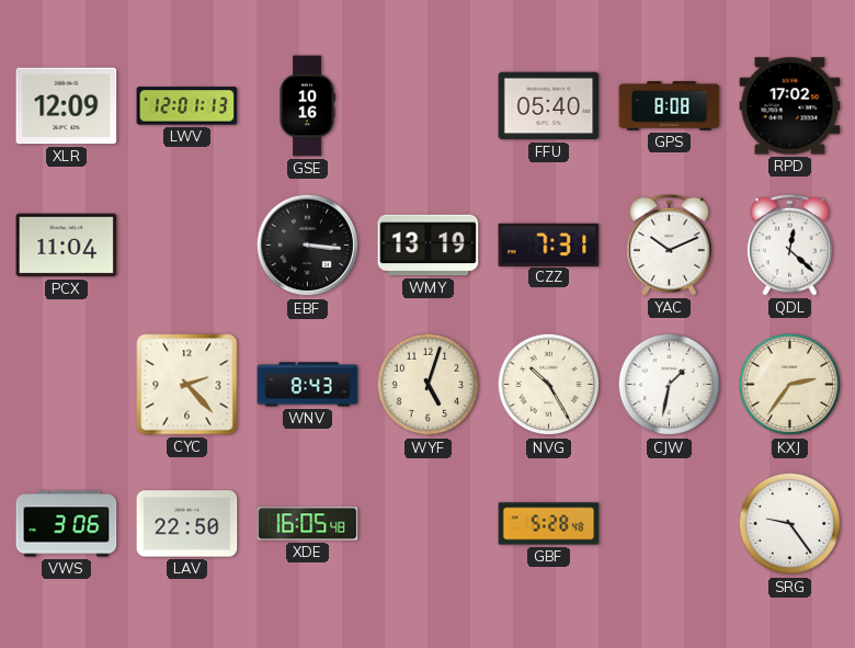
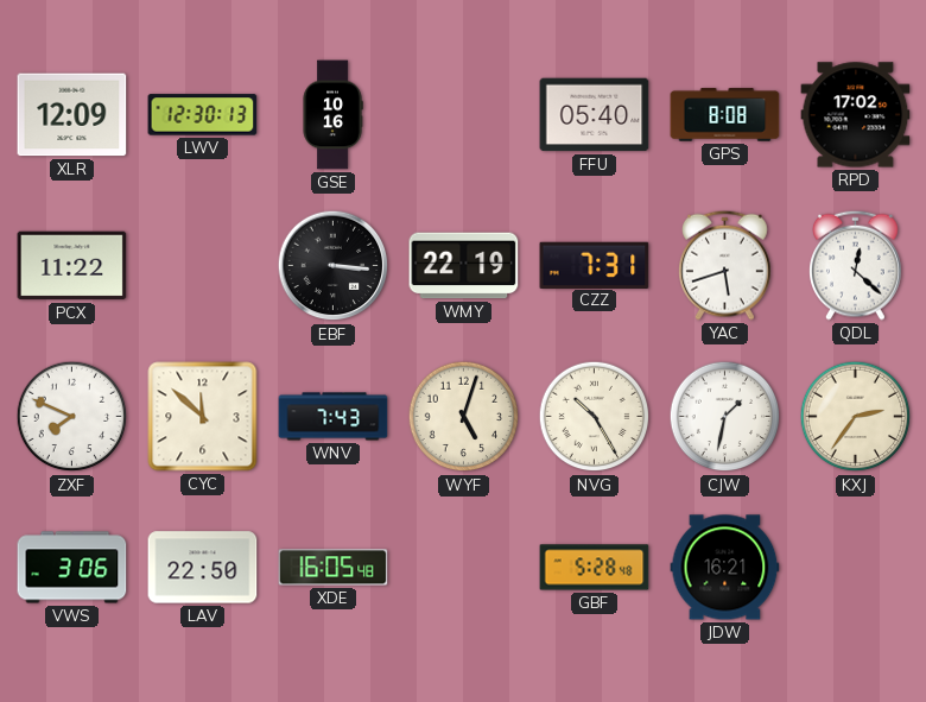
LWV: 12:01 -> 12:30 (203, 115)
PCX: 11:04 -> 11:22 (72, 266)
WMY: 13:19 -> 22:19 (464, 266)
YAC: 10:11 -> 5:42 (725, 265)
ZXF: none -> 7:49 (72, 417)
CYC: 2:23 -> 11:52 (203, 417)
WNV: 8:43 -> 7:43 (334, 417)
JDW: none -> 16:21 (725, 568)
SRG: 9:24 -> none (790, 524)
